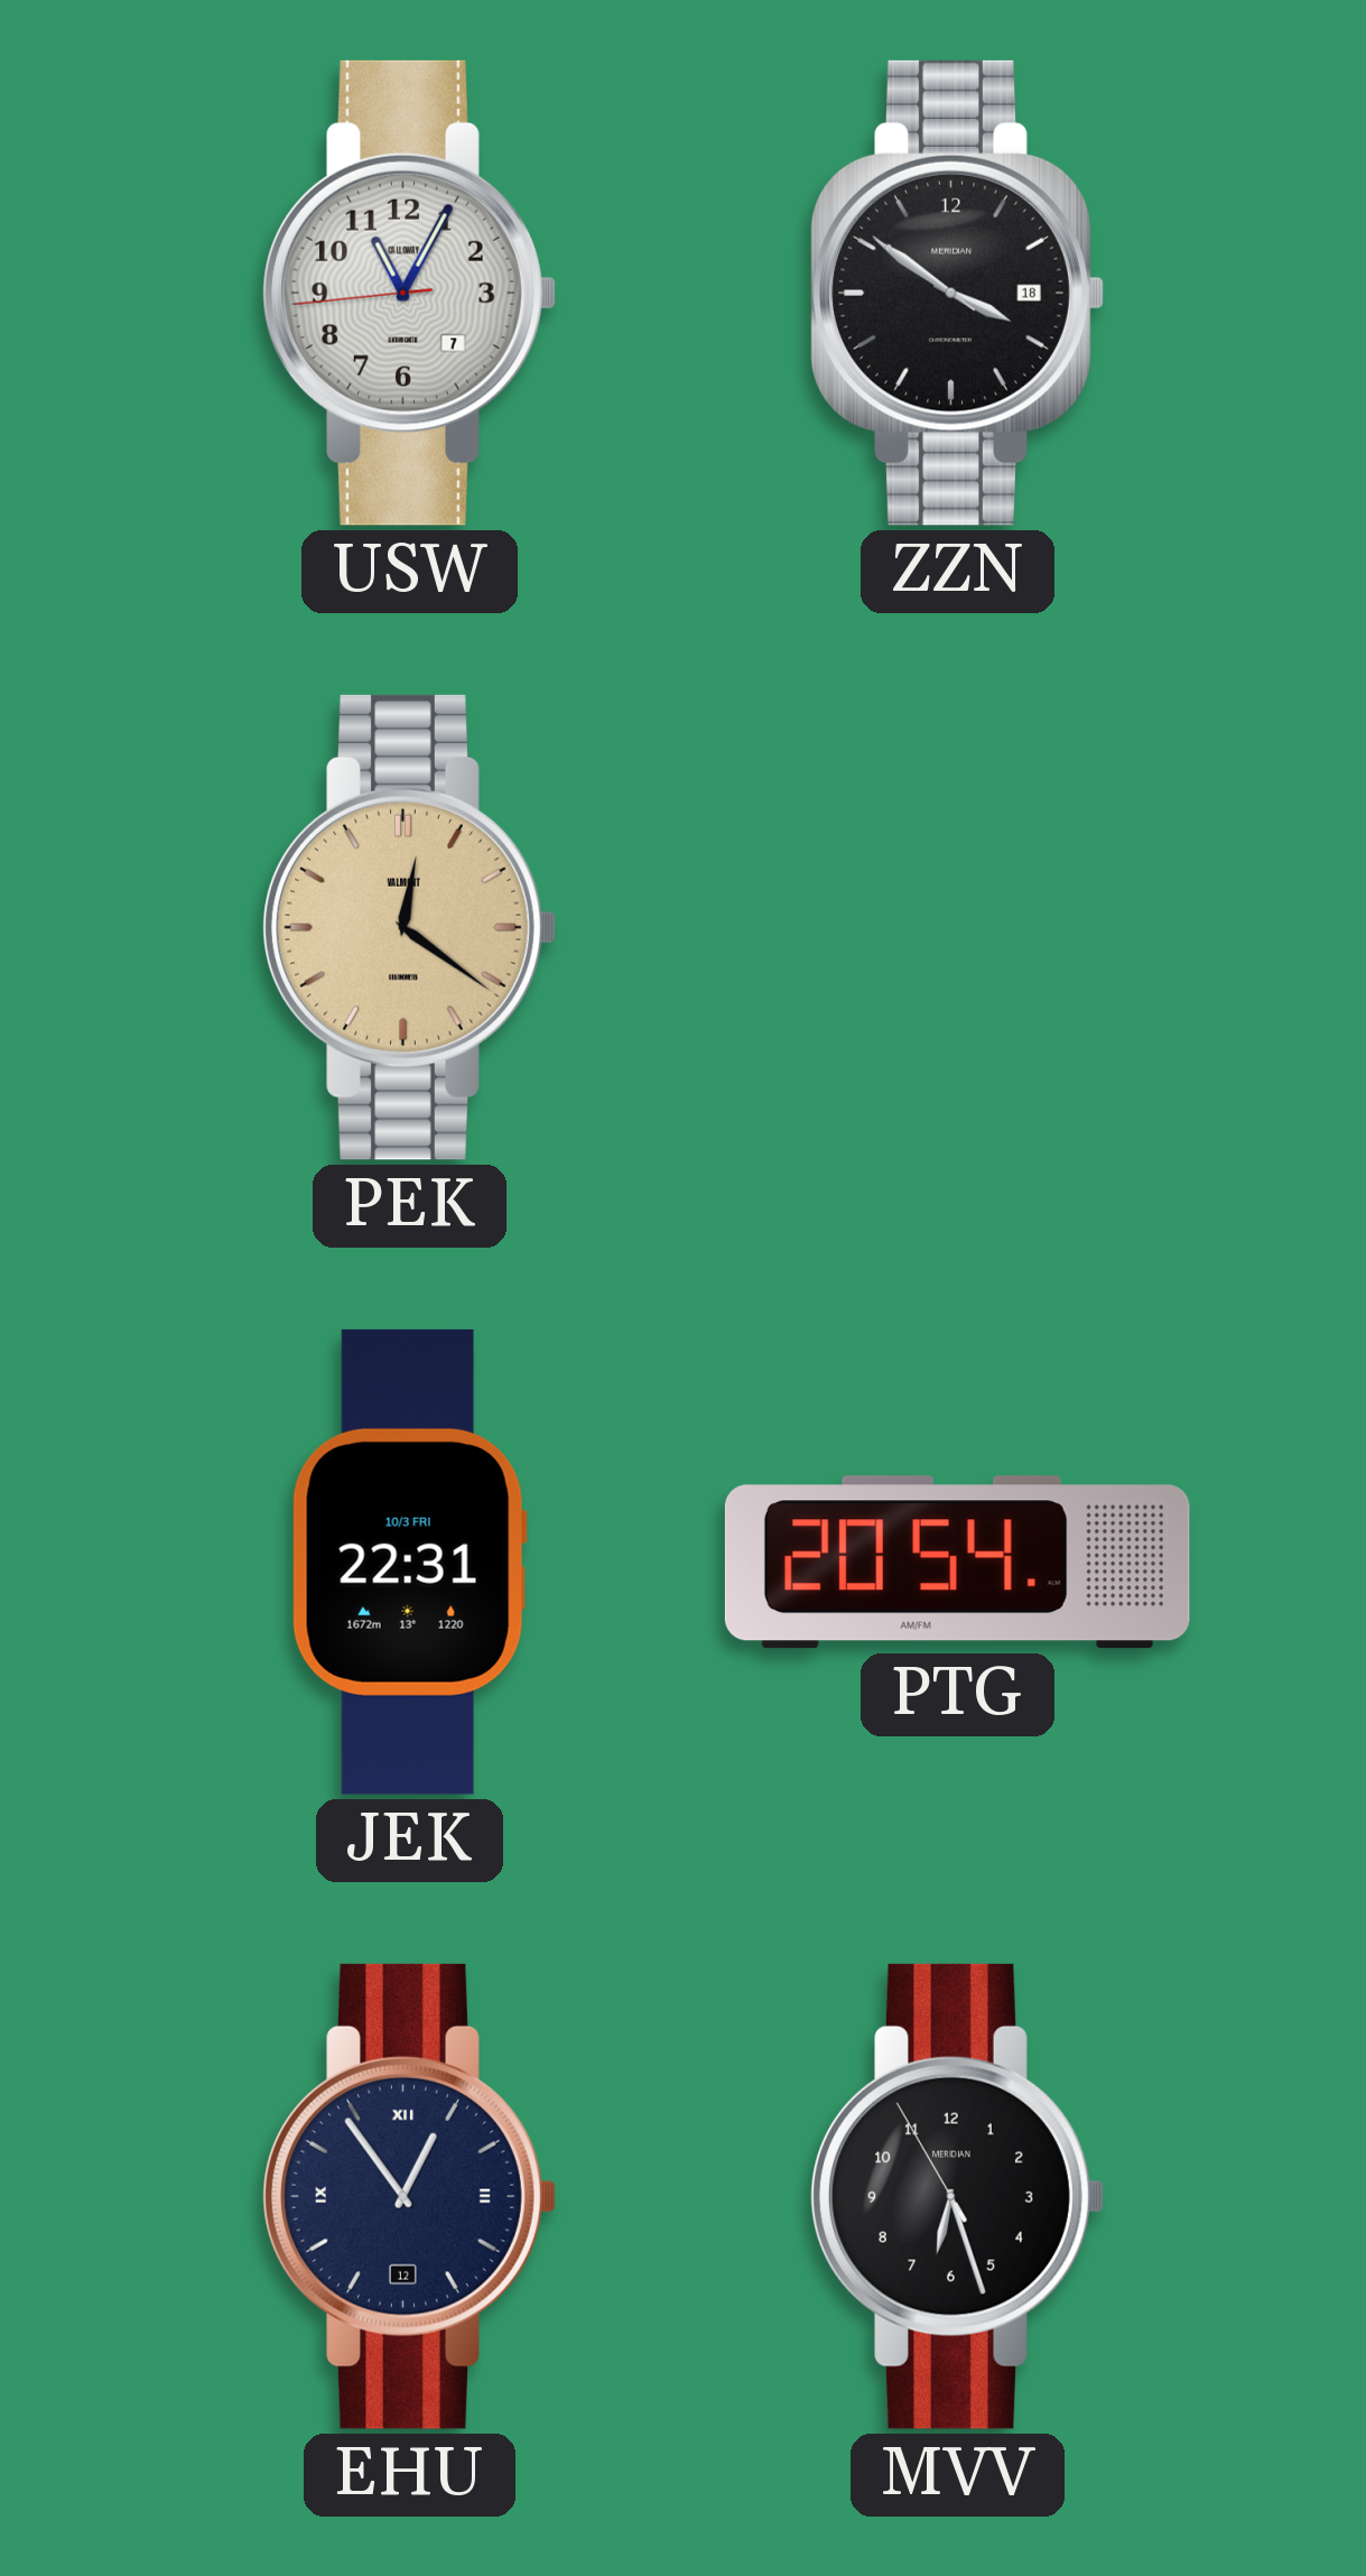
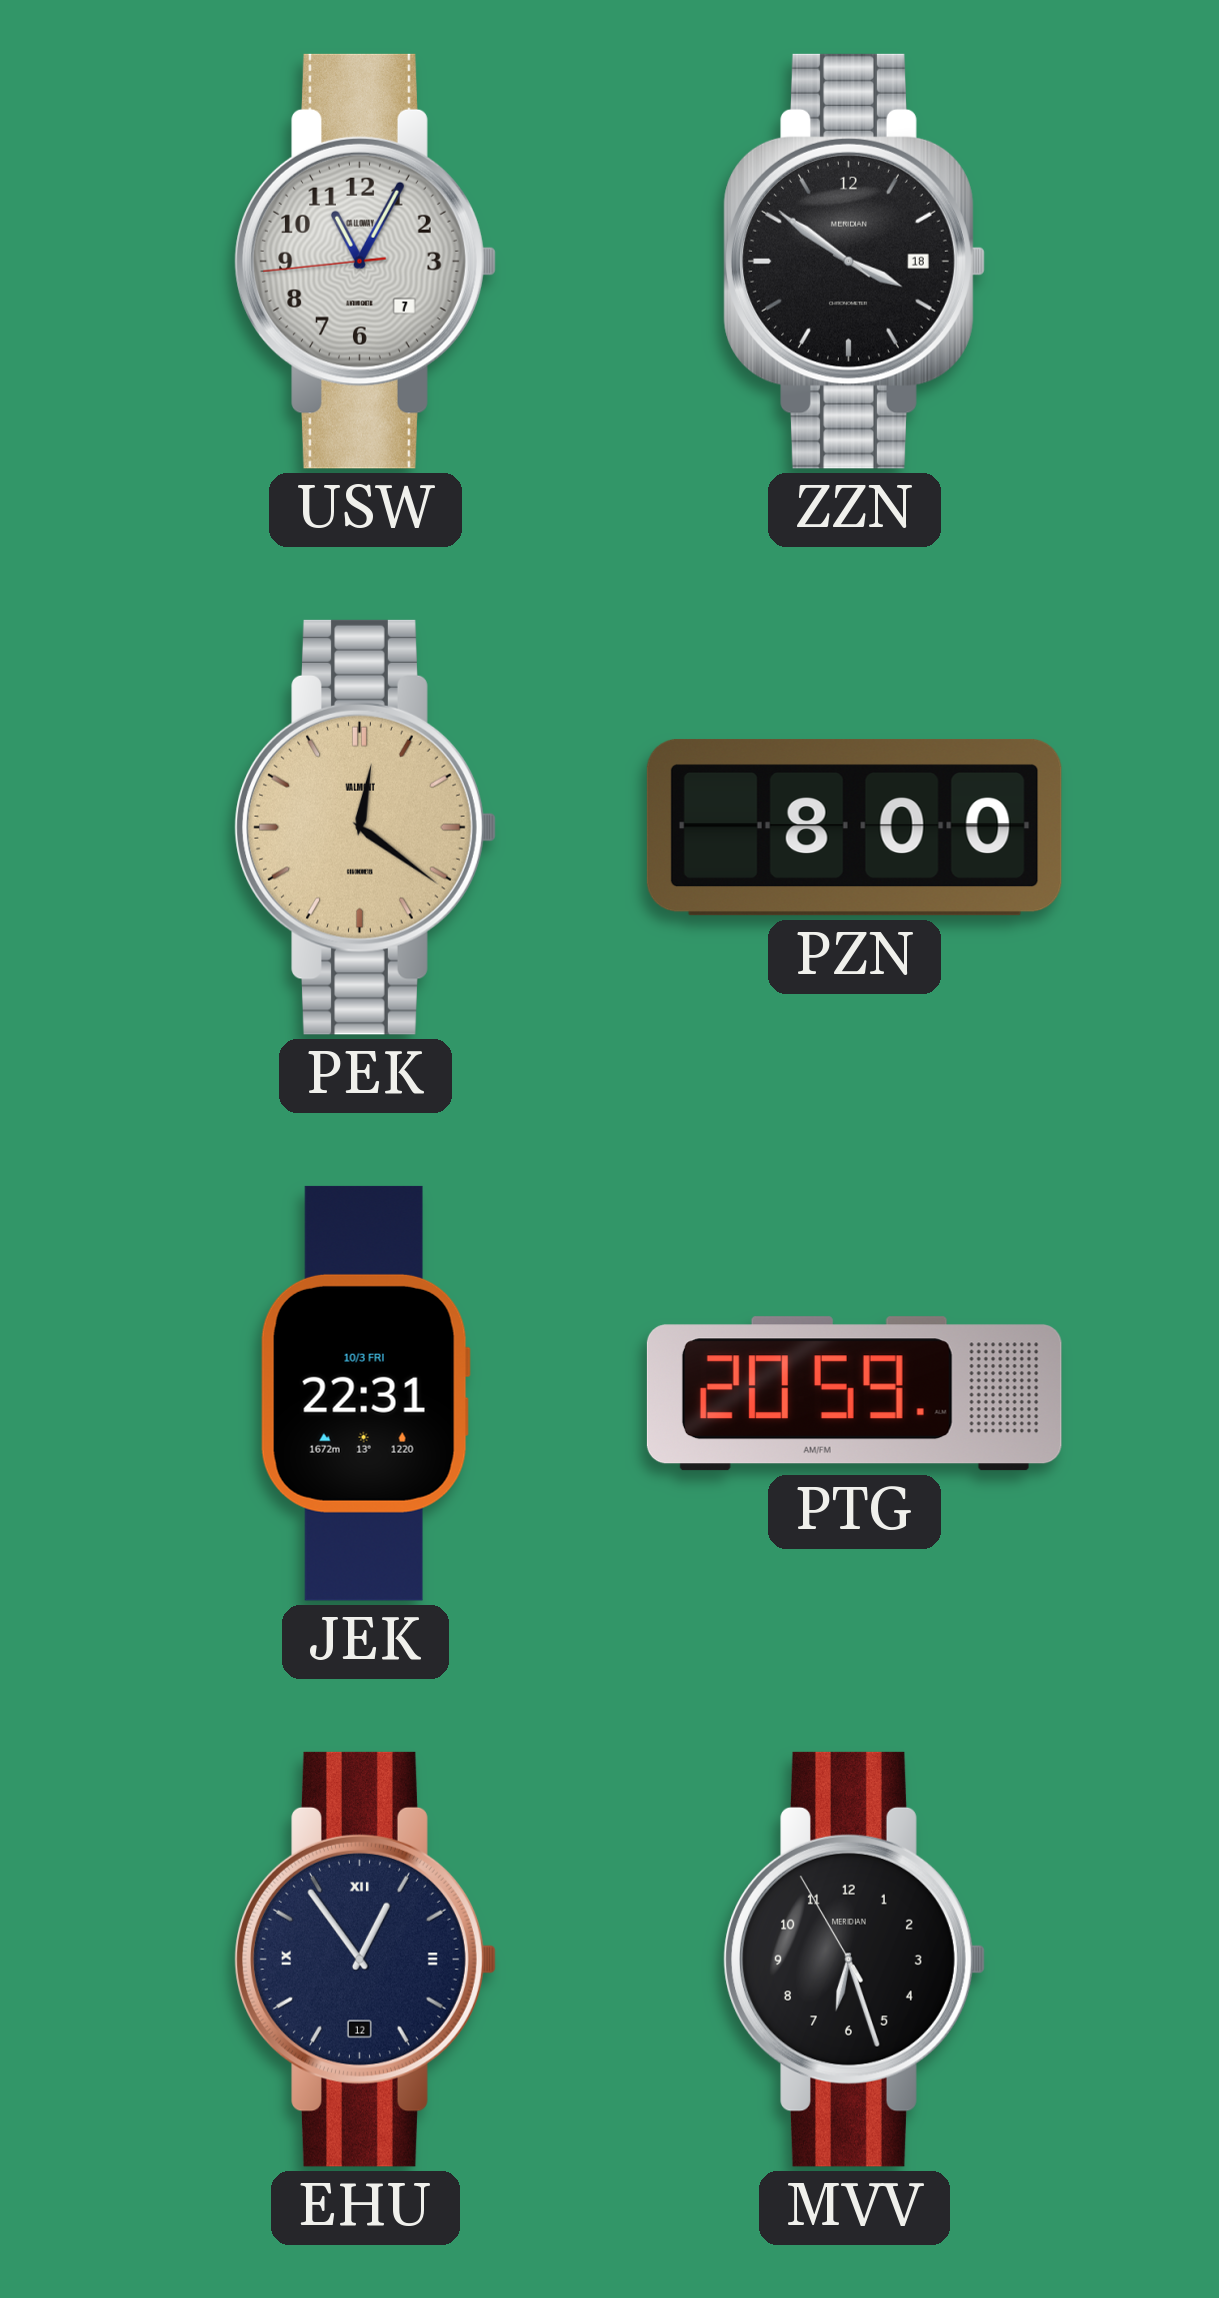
PZN: none -> 8:00 (854, 827)
PTG: 20:54 -> 20:59 (854, 1394)
